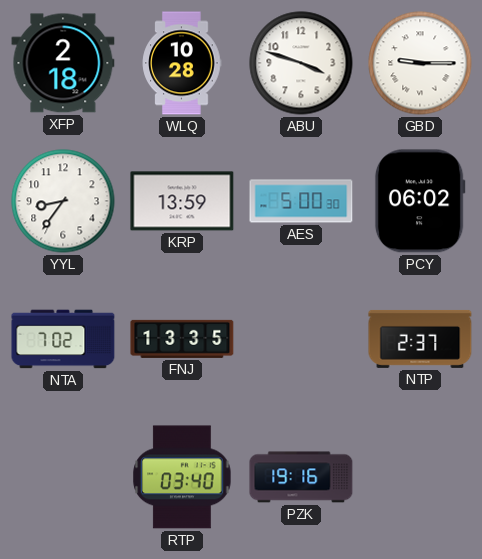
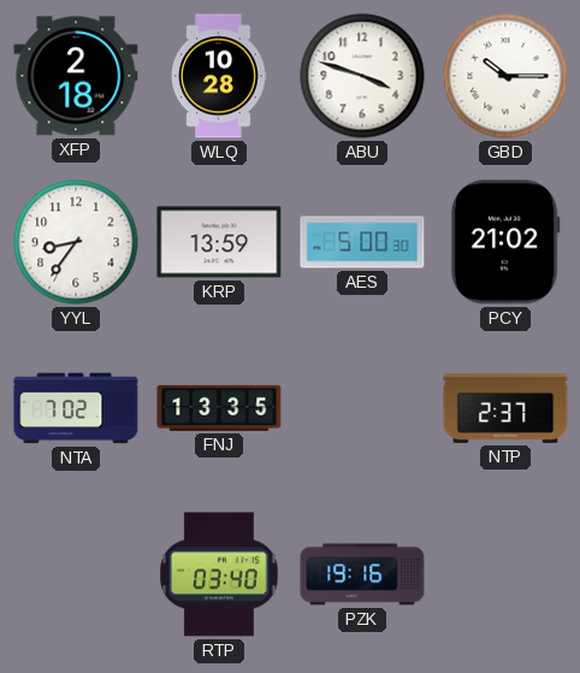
GBD: 9:15 -> 10:15 (505, 76)
PCY: 06:02 -> 21:02 (505, 242)
